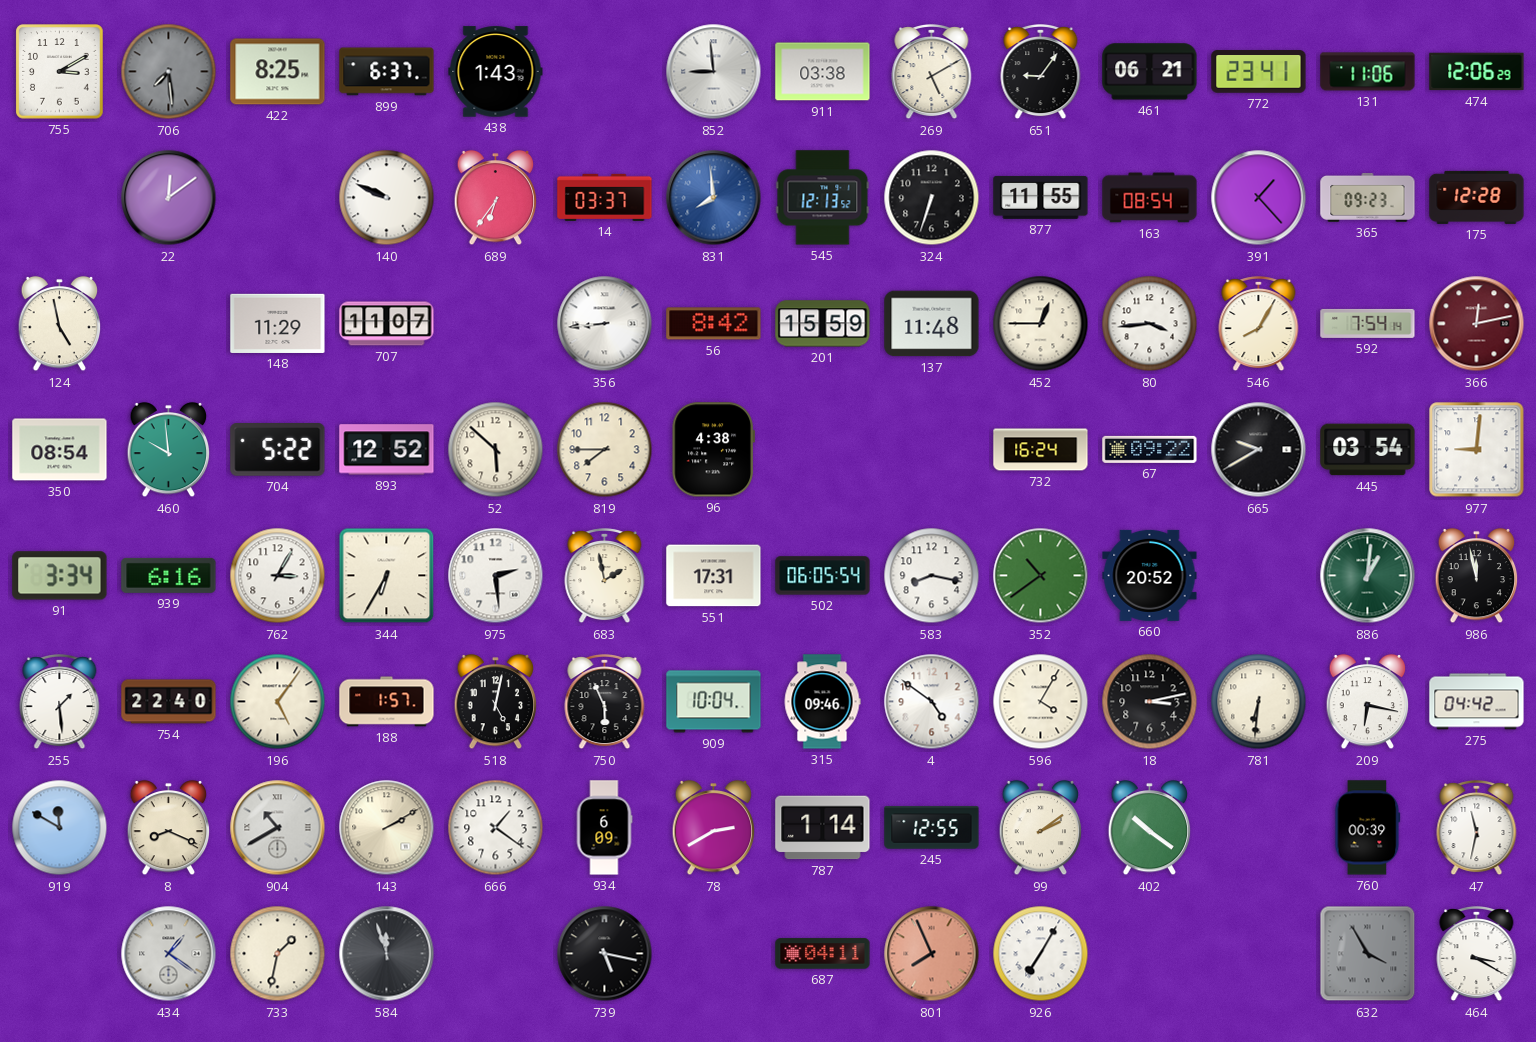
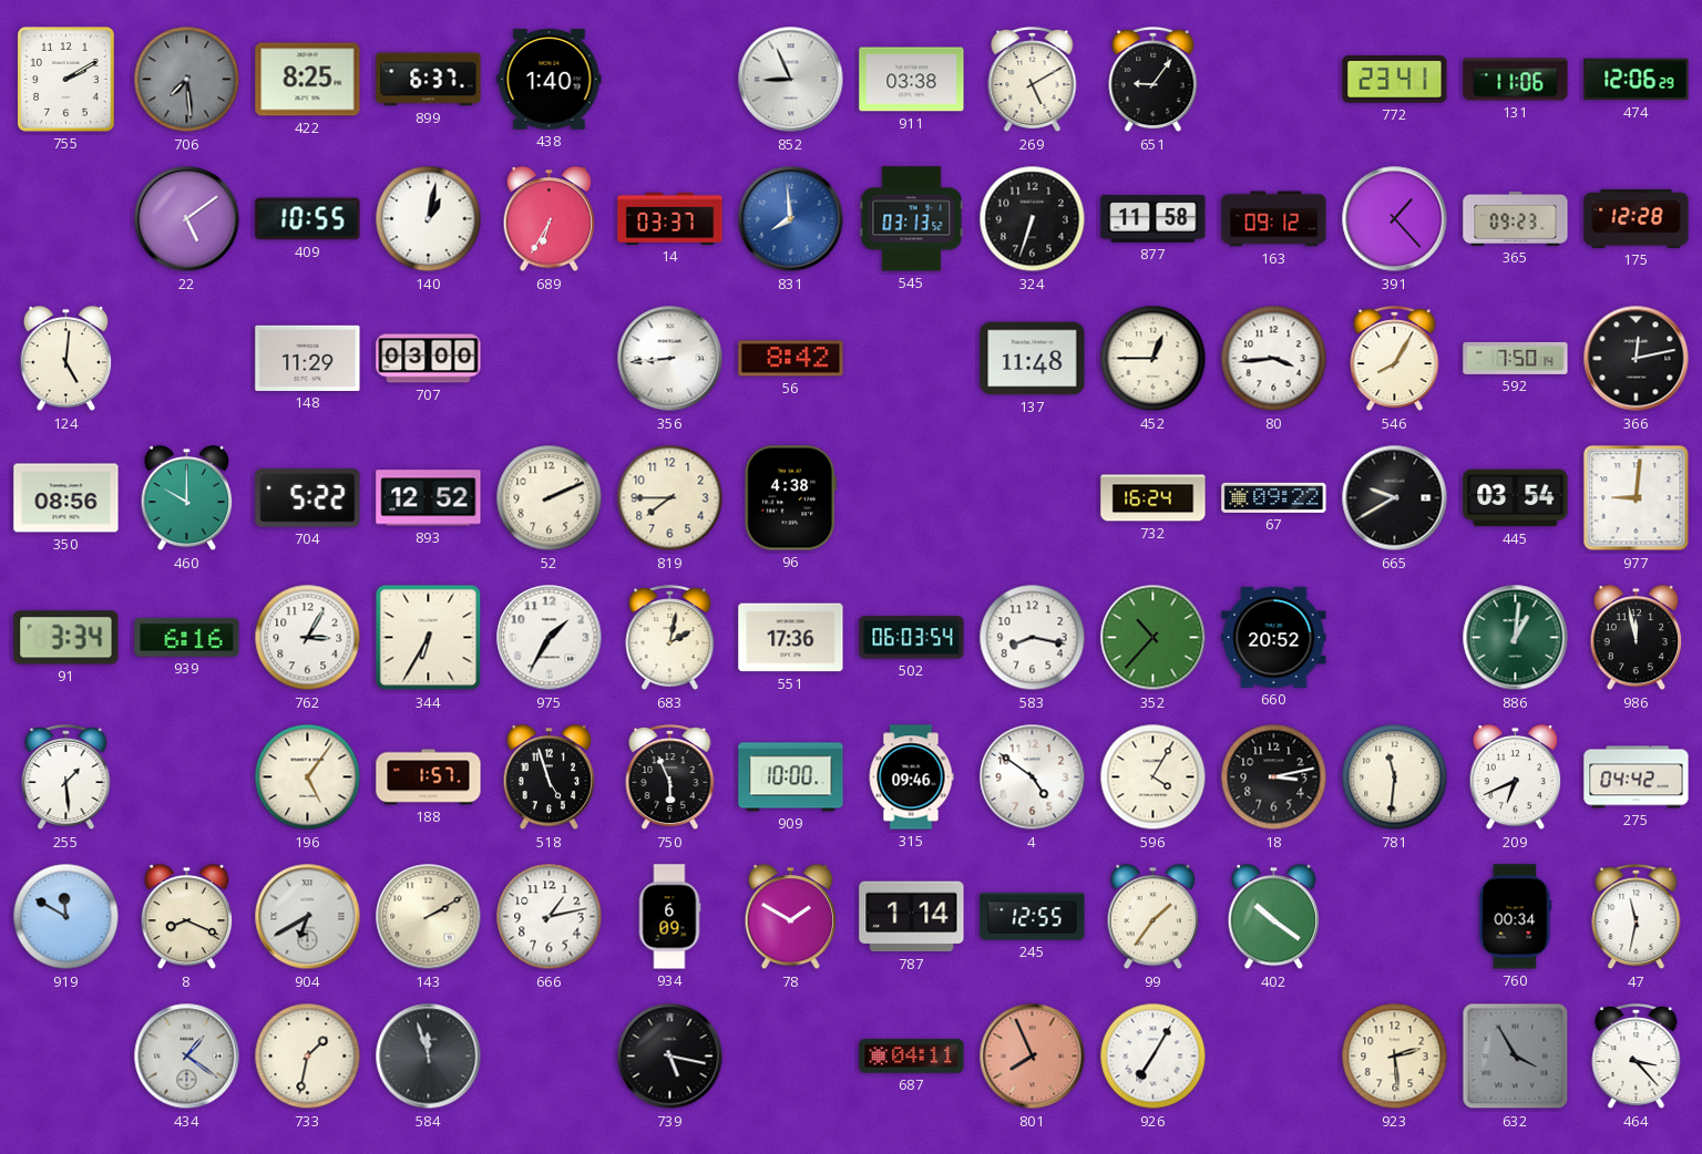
755: 3:10 -> 2:10 (66, 80)
438: 1:43 -> 1:40 (550, 80)
852: 8:59 -> 8:56 (791, 80)
461: 06:21 -> none (1150, 72)
22: 12:09 -> 5:09 (187, 219)
409: none -> 10:55 (308, 219)
140: 9:49 -> 1:02 (429, 219)
689: 6:36 -> 6:35 (550, 219)
545: 12:13 -> 03:13 (912, 219)
877: 11:55 -> 11:58 (1154, 218)
163: 08:54 -> 09:12 (1274, 219)
124: 4:58 -> 5:01 (66, 359)
707: 11:07 -> 03:00 (429, 359)
201: 15:59 -> none (823, 324)
592: 7:54 -> 7:50 (1516, 358)
366 dial: burgundy -> black (1637, 359)
350: 08:54 -> 08:56 (66, 498)
460: 9:59 -> 10:00 (187, 498)
52: 5:52 -> 2:11 (550, 498)
975: 2:29 -> 1:35 (550, 638)
683: 1:58 -> 2:02 (670, 639)
551: 17:31 -> 17:36 (791, 638)
502: 06:05 -> 06:03 (912, 638)
352: 10:39 -> 10:37 (1154, 638)
754: 22:40 -> none (169, 702)
518: 5:02 -> 4:57 (550, 777)
909: 10:04 -> 10:00 (791, 777)
781: 6:31 -> 11:31 (1395, 777)
209: 6:17 -> 6:41 (1516, 777)
904: 10:40 -> 6:40 (308, 917)
666: 1:21 -> 1:13 (550, 917)
78: 2:40 -> 1:50 (791, 917)
99: 2:09 -> 1:36 (1154, 917)
760: 00:39 -> 00:34 (1516, 917)
923: none -> 2:29 (1395, 1057)
464: 3:20 -> 3:23 (1637, 1058)
